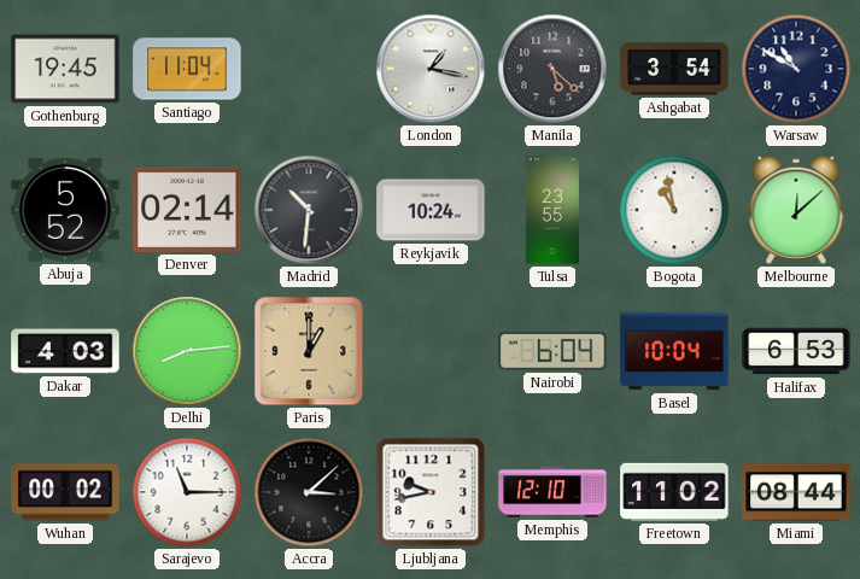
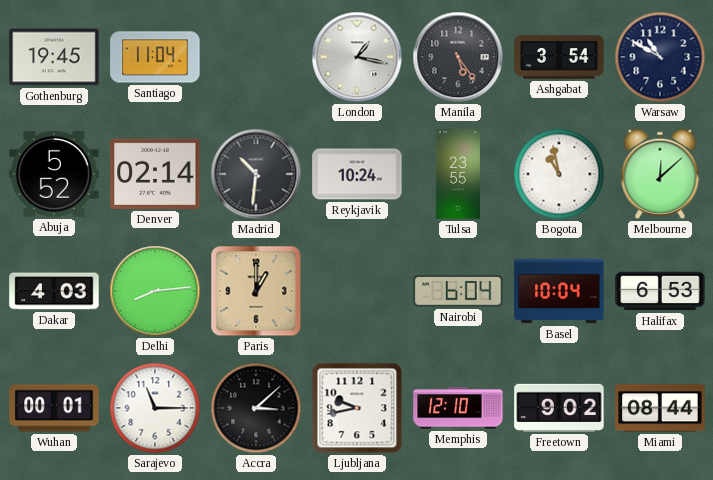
Manila: 5:22 -> 5:24 (458, 57)
Wuhan: 00:02 -> 00:01 (54, 408)
Freetown: 11:02 -> 9:02 (559, 408)
